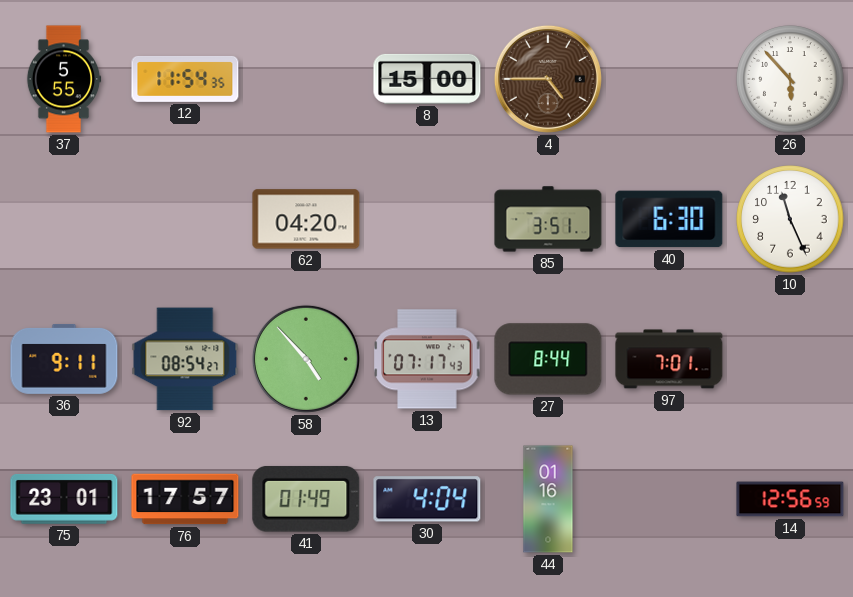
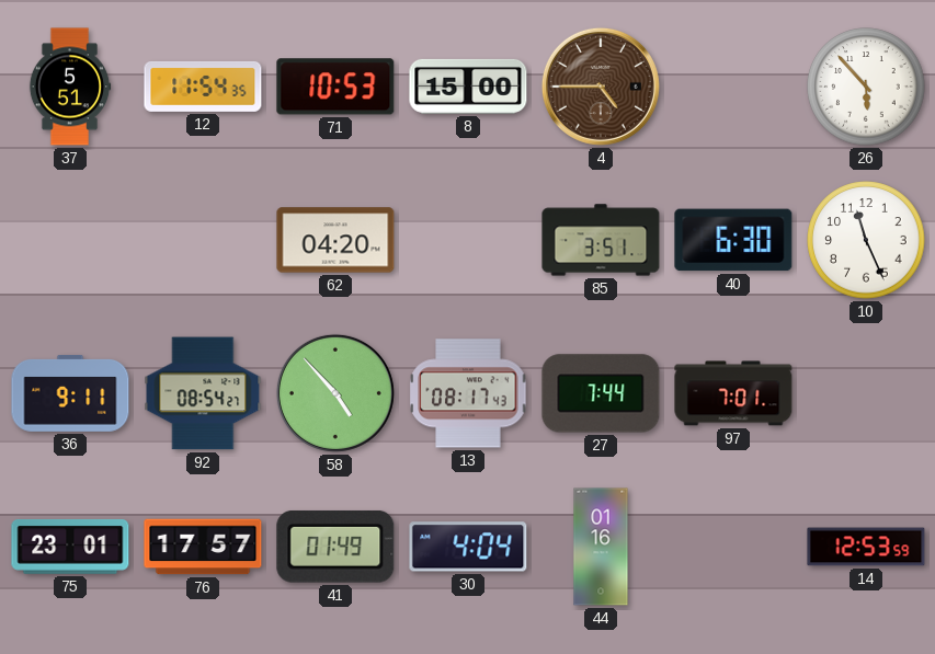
37: 5:55 -> 5:51 (70, 87)
71: none -> 10:53 (335, 87)
13: 07:17 -> 08:17 (468, 393)
27: 8:44 -> 7:44 (601, 393)
14: 12:56 -> 12:53 (866, 547)
